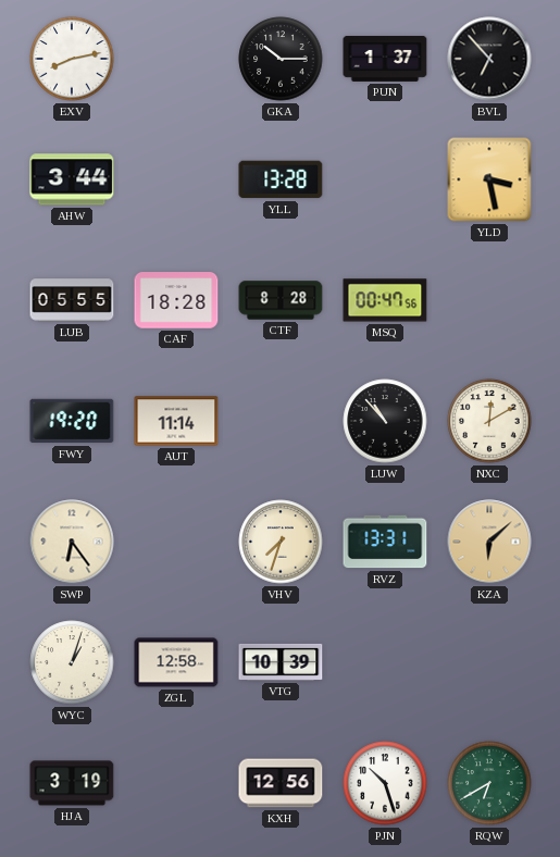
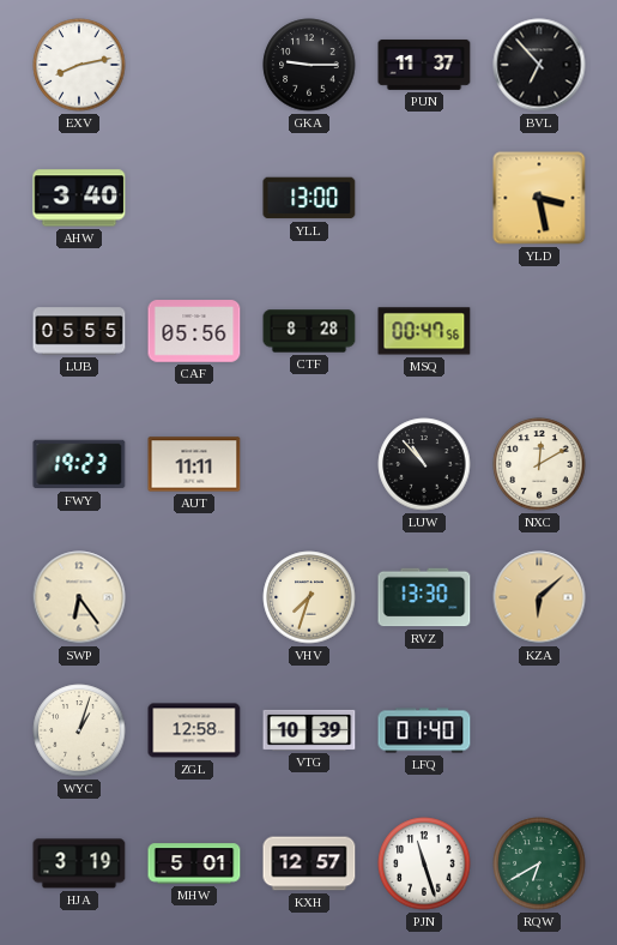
GKA: 10:15 -> 9:15 (309, 65)
PUN: 1:37 -> 11:37 (424, 65)
AHW: 3:44 -> 3:40 (79, 198)
YLL: 13:28 -> 13:00 (309, 198)
CAF: 18:28 -> 05:56 (194, 331)
FWY: 19:20 -> 19:23 (79, 464)
AUT: 11:14 -> 11:11 (194, 464)
RVZ: 13:31 -> 13:30 (424, 597)
LFQ: none -> 01:40 (424, 730)
MHW: none -> 5:01 (194, 863)
KXH: 12:56 -> 12:57 (309, 863)
PJN: 10:27 -> 11:27 (424, 863)
